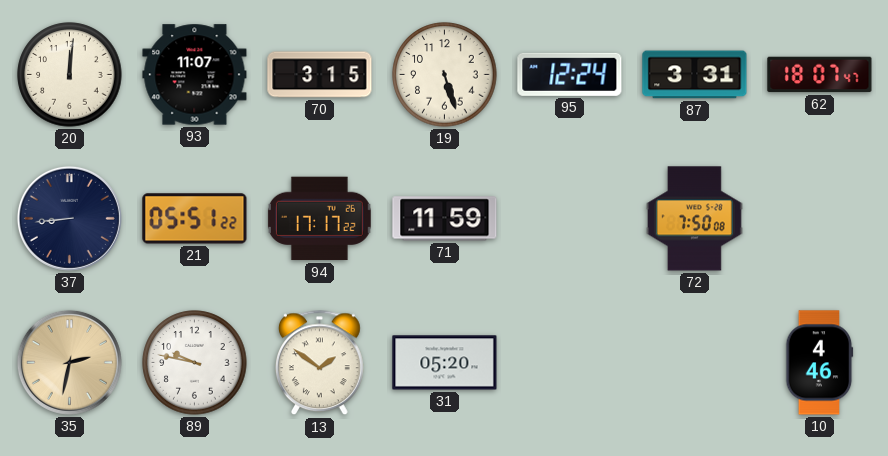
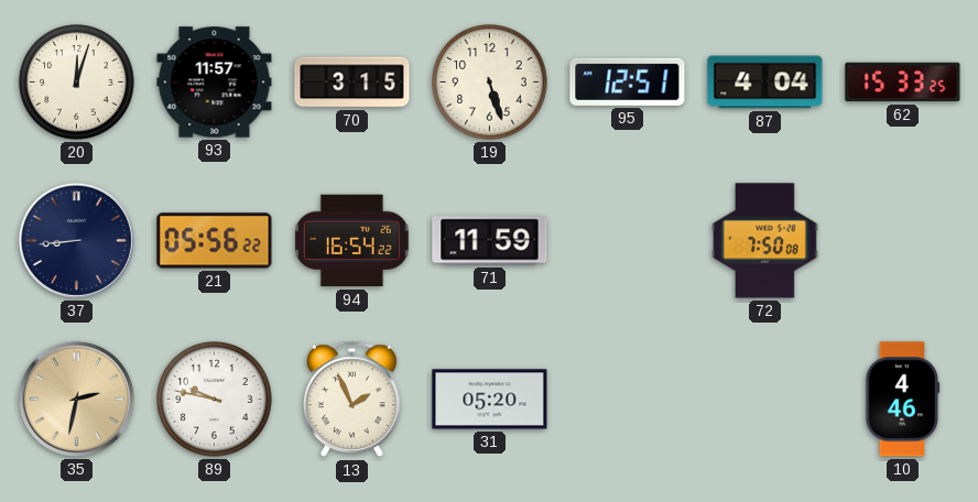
20: 12:01 -> 12:03 (77, 83)
93: 11:07 -> 11:57 (215, 83)
95: 12:24 -> 12:51 (628, 81)
87: 3:31 -> 4:04 (765, 83)
62: 18:07 -> 15:33 (903, 83)
21: 05:51 -> 05:56 (215, 241)
94: 17:17 -> 16:54 (351, 241)
13: 1:51 -> 1:56 (352, 400)
